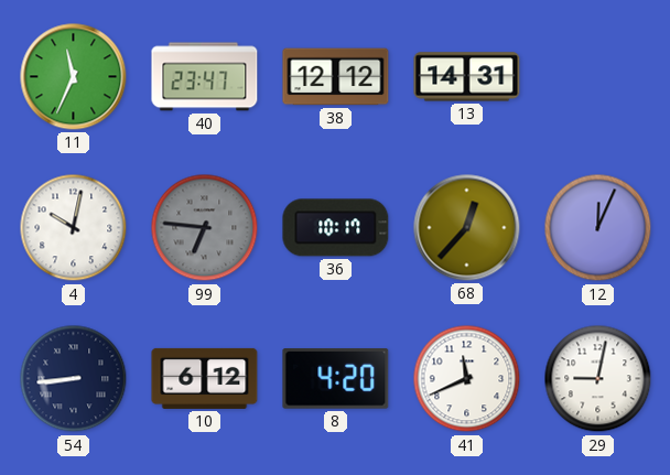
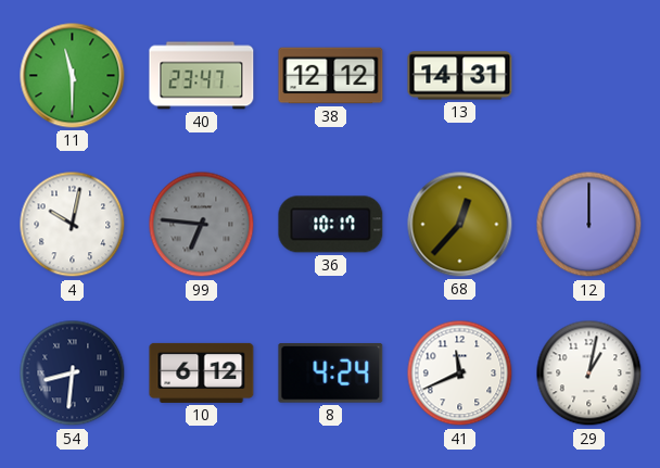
11: 11:34 -> 11:30 (73, 76)
12: 12:04 -> 12:00 (589, 225)
54: 8:44 -> 8:31 (73, 374)
8: 4:20 -> 4:24 (331, 374)
29: 9:02 -> 1:02 (589, 374)
